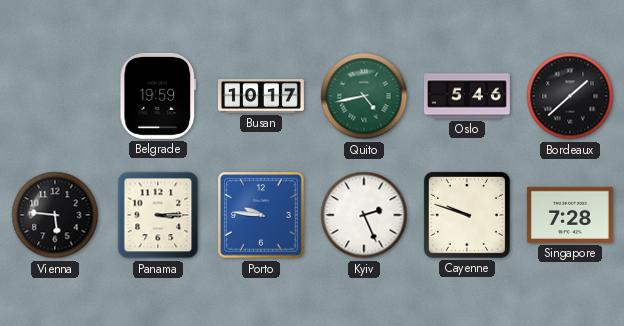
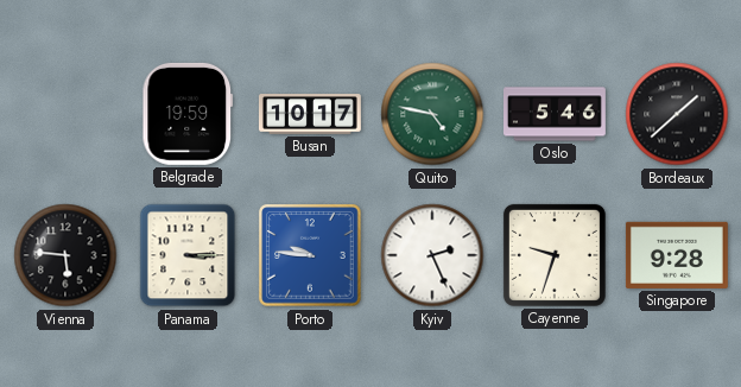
Quito: 4:43 -> 4:47 (432, 114)
Cayenne: 9:48 -> 9:33 (555, 255)
Singapore: 7:28 -> 9:28 (677, 255)
